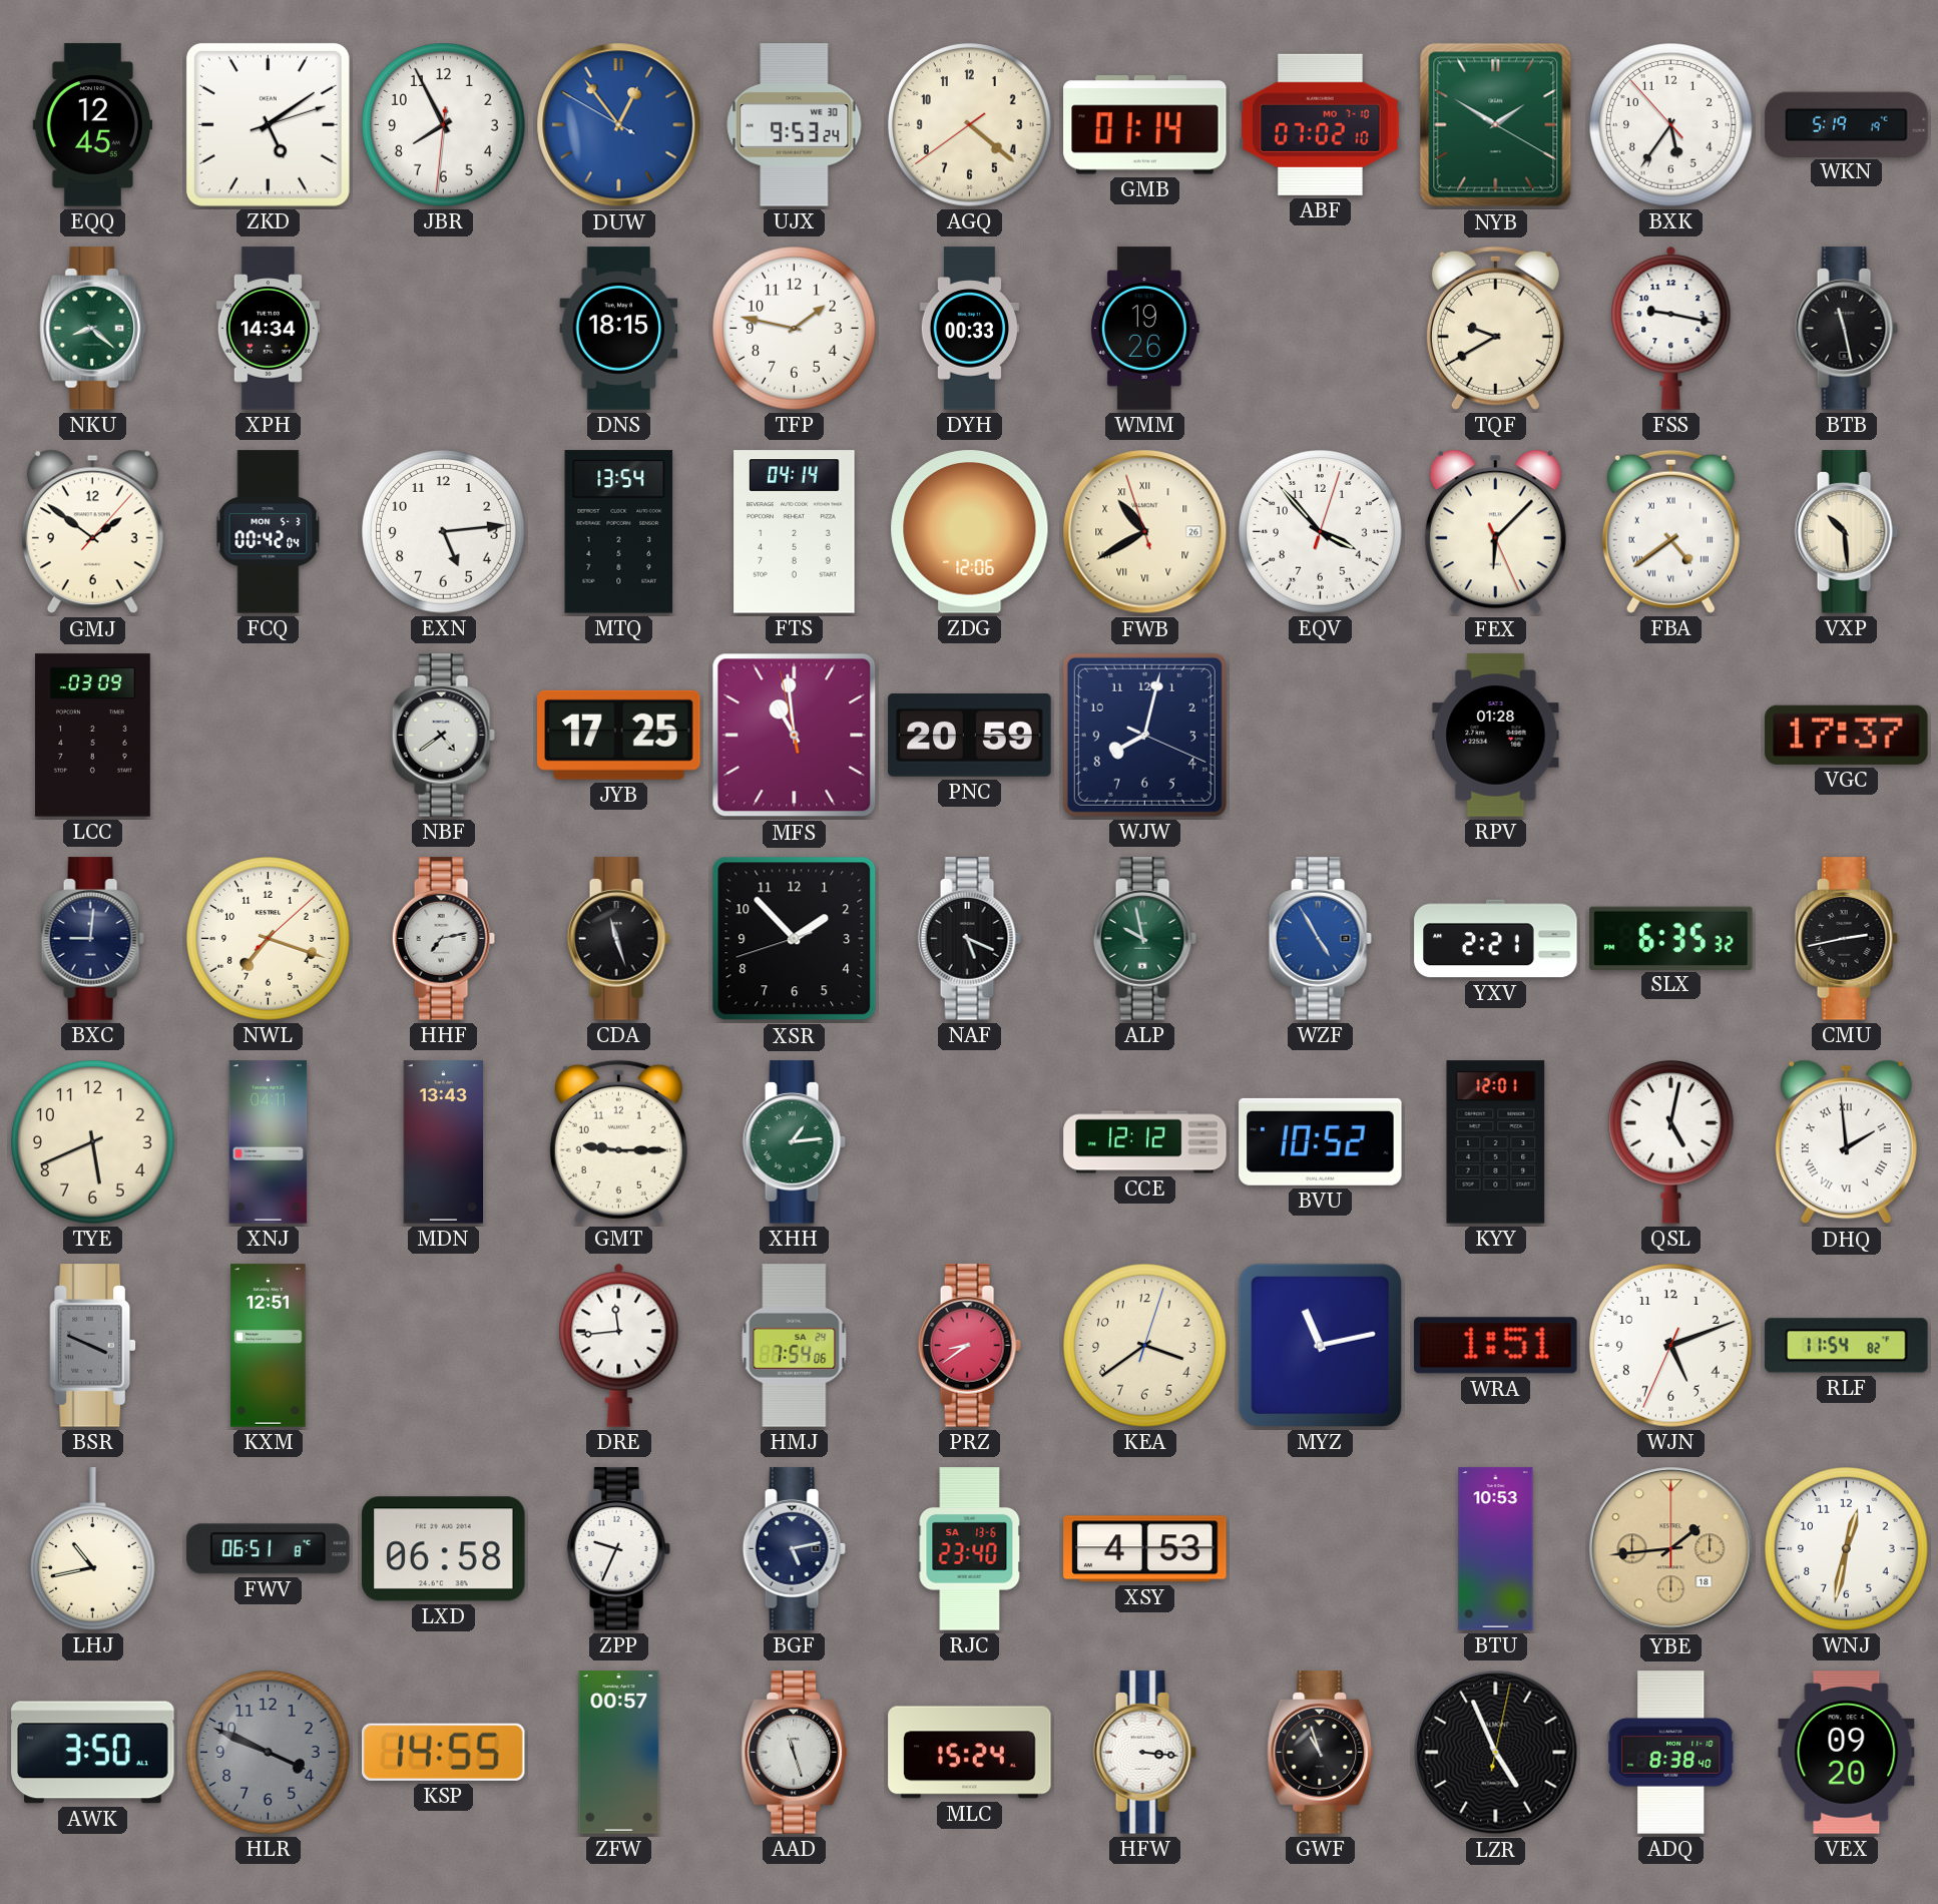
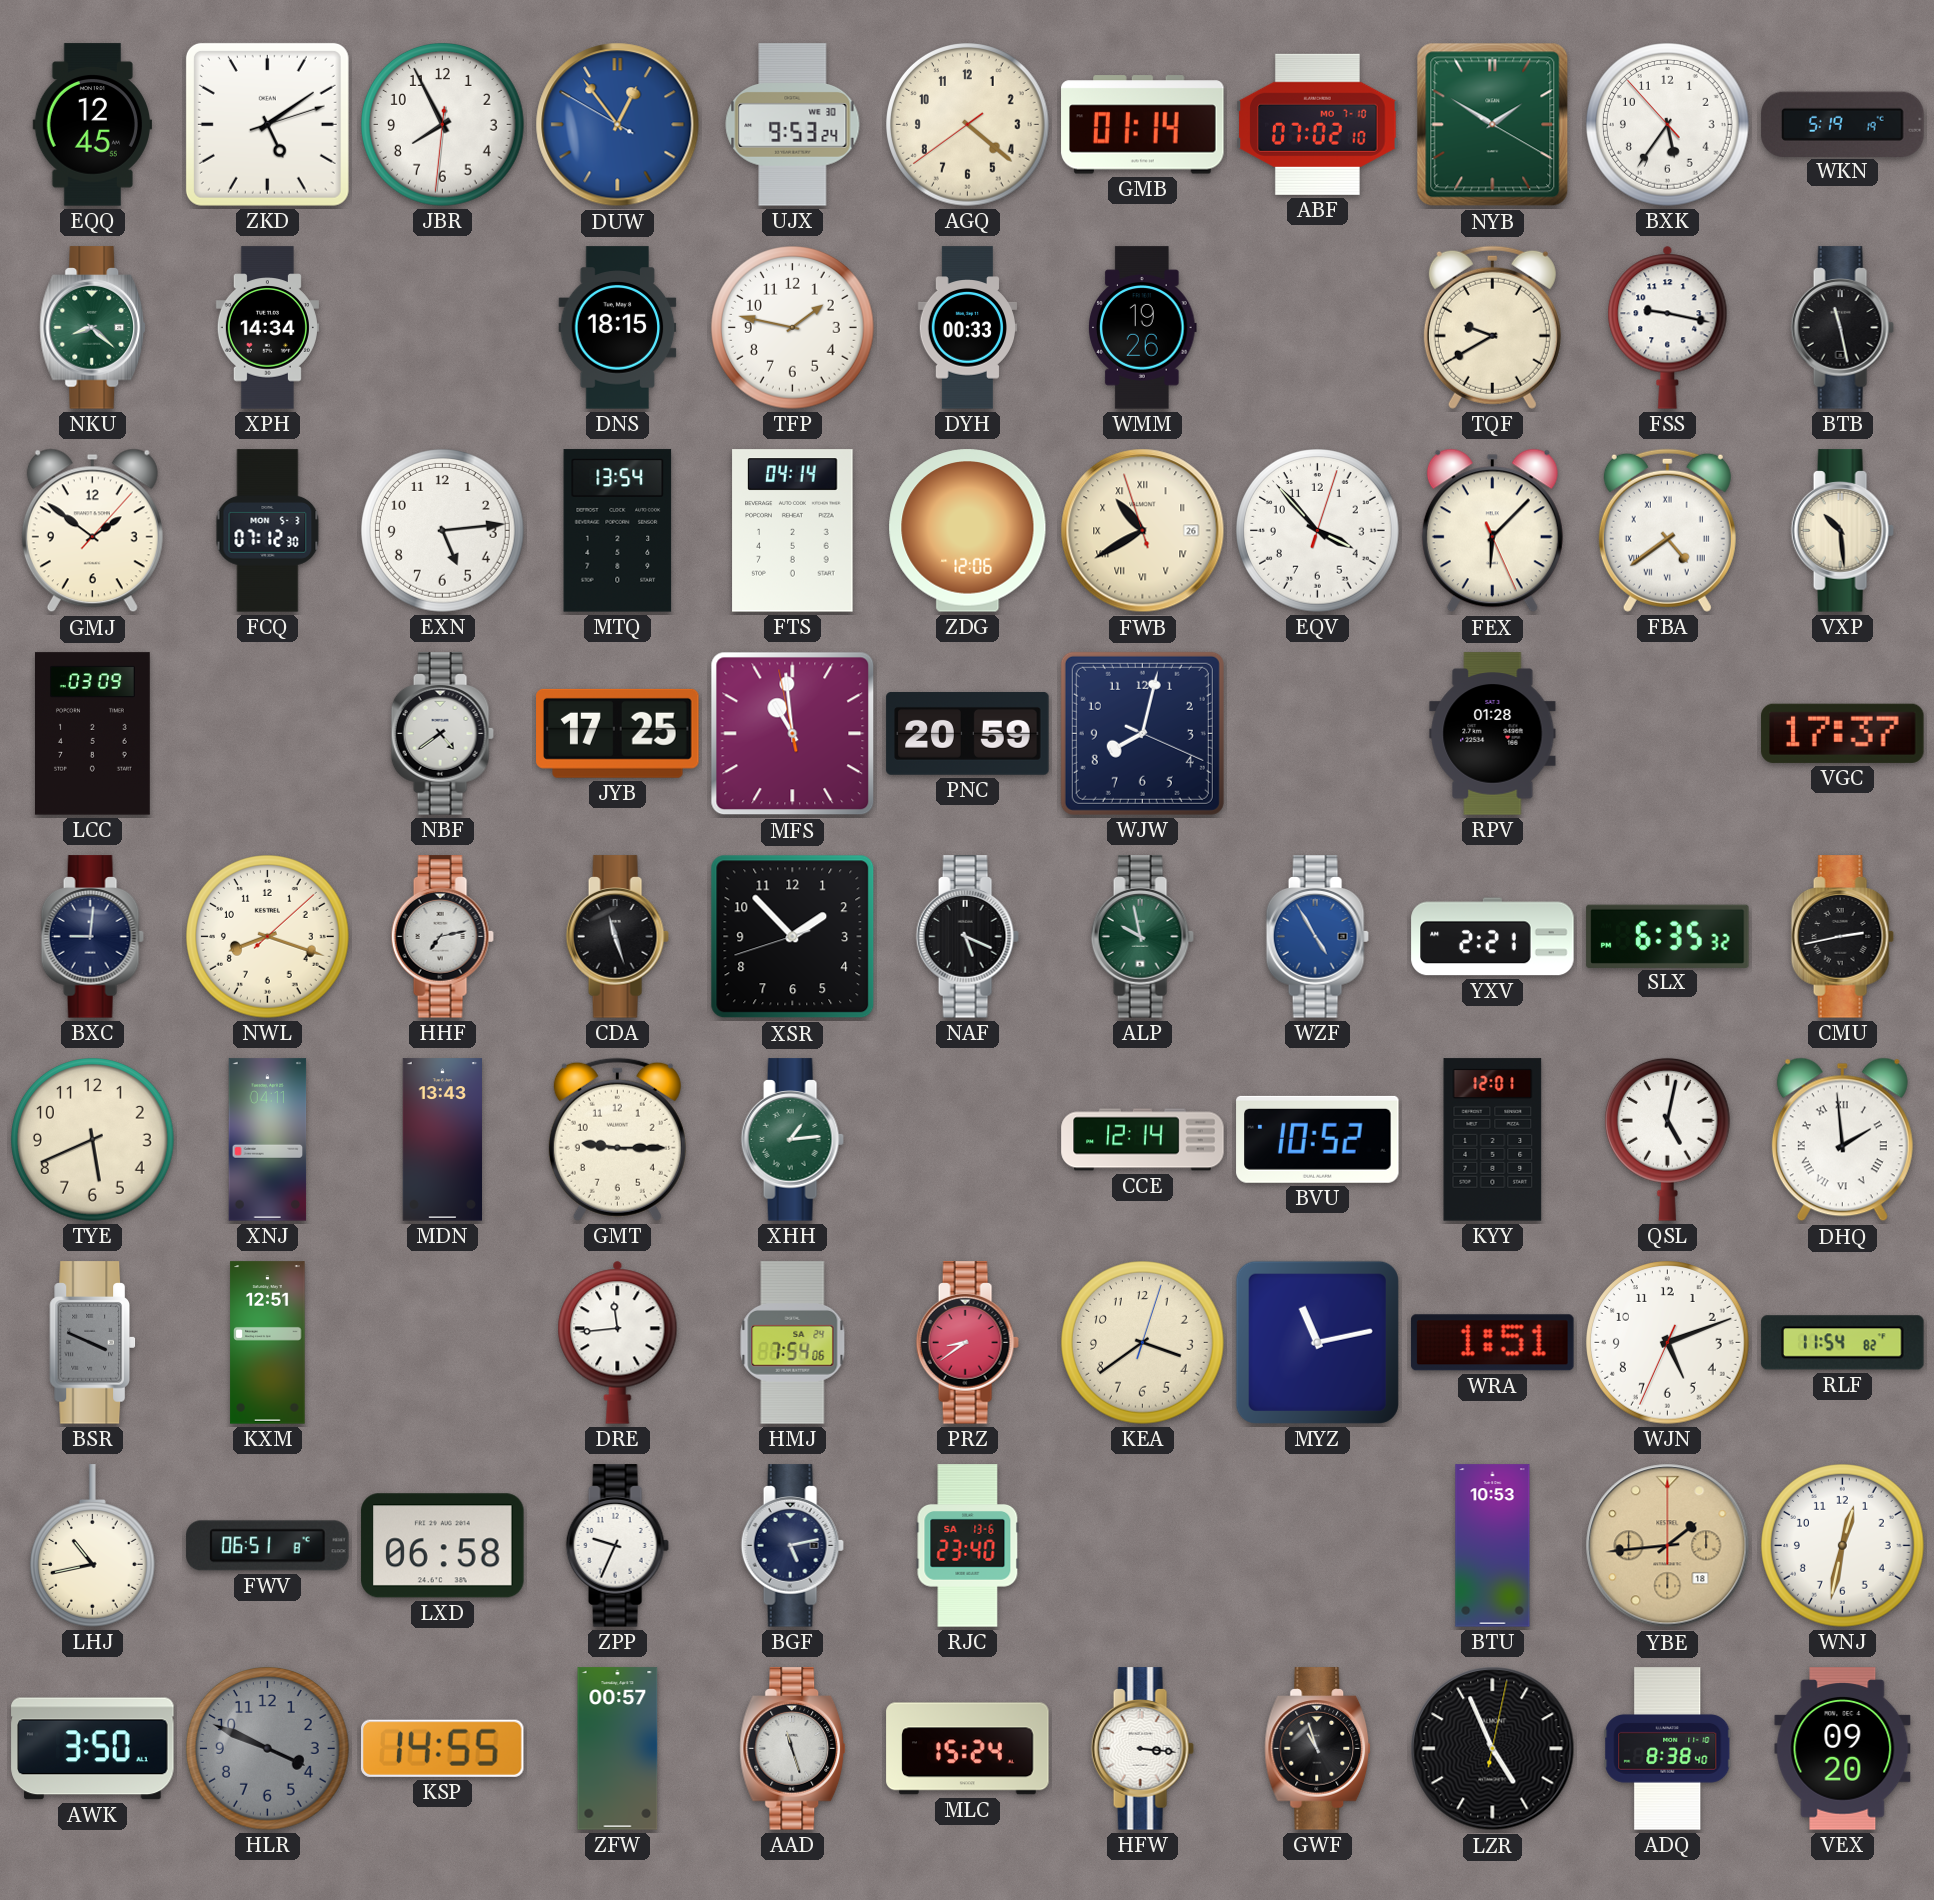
FCQ: 00:42 -> 07:12 (268, 531)
NWL: 7:18 -> 8:18 (268, 937)
CCE: 12:12 -> 12:14 (1143, 1140)
XSY: 4:53 -> none (1145, 1549)
